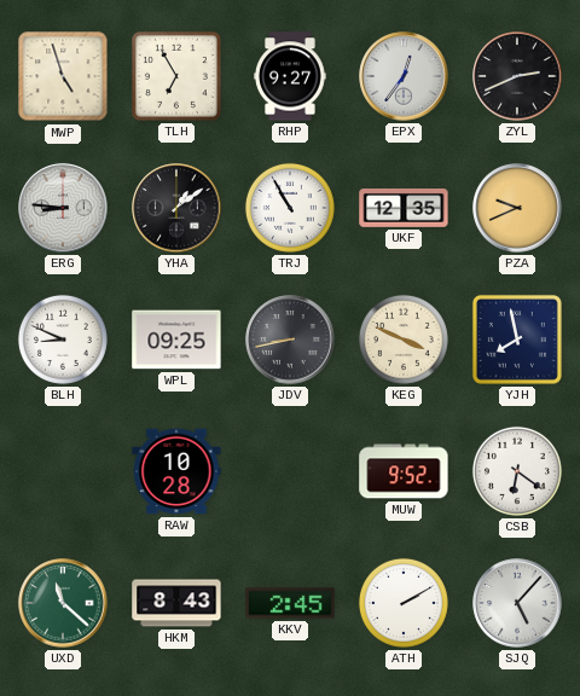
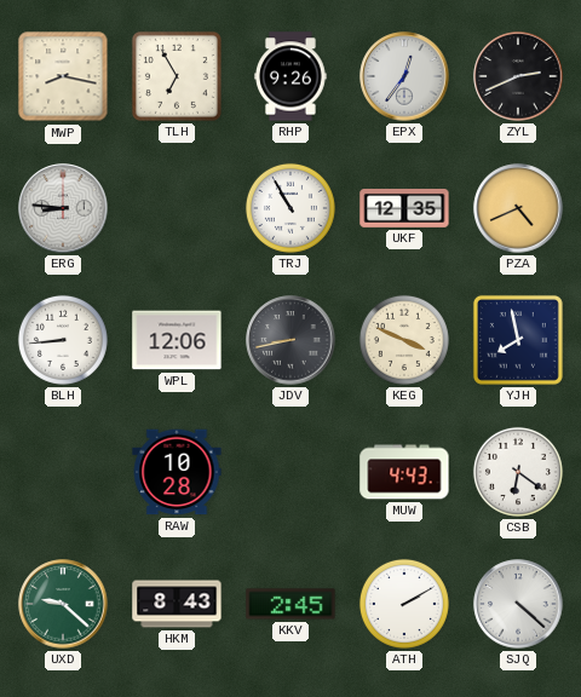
MWP: 4:57 -> 8:17 (63, 76)
RHP: 9:27 -> 9:26 (292, 76)
YHA: 1:09 -> none (176, 208)
PZA: 9:41 -> 4:41 (518, 208)
BLH: 8:49 -> 8:44 (63, 340)
WPL: 09:25 -> 12:06 (177, 340)
MUW: 9:52 -> 4:43 (404, 472)
UXD: 11:22 -> 9:22 (63, 604)
SJQ: 5:07 -> 4:22 (518, 604)
